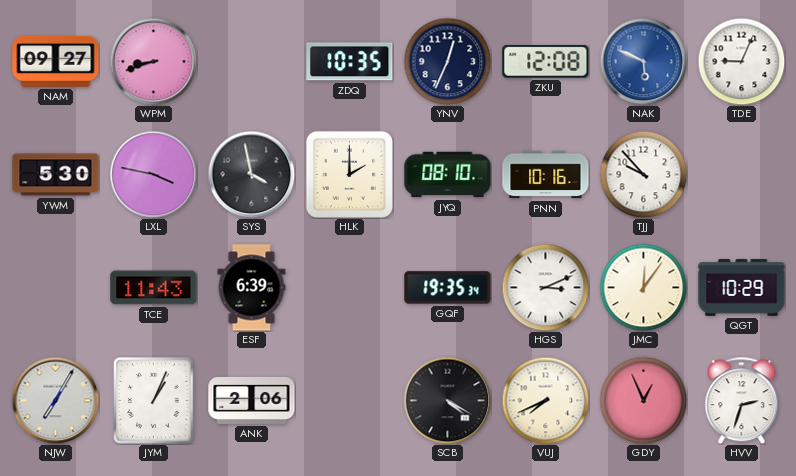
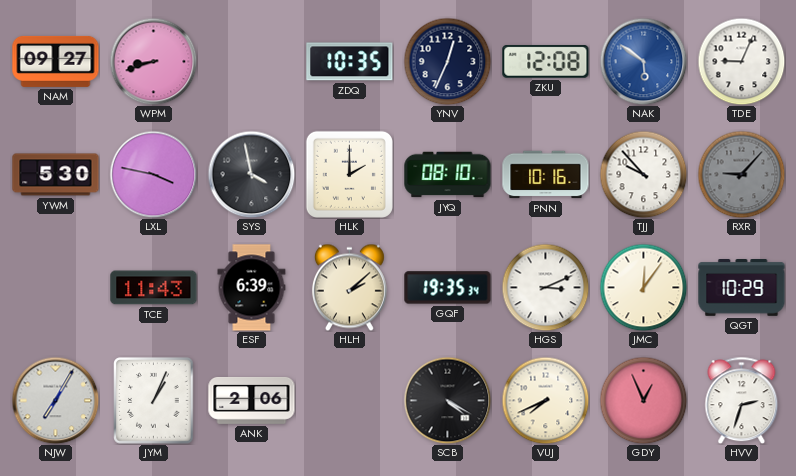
NAK: 5:49 -> 5:51 (643, 61)
RXR: none -> 9:07 (741, 174)
HLH: none -> 2:08 (349, 287)
